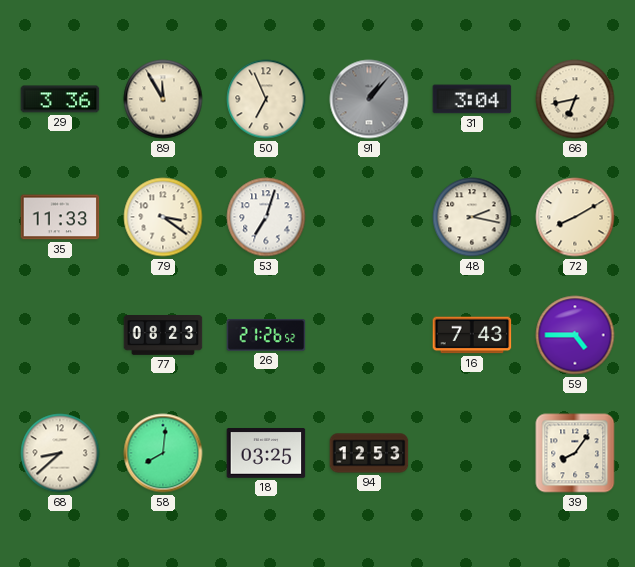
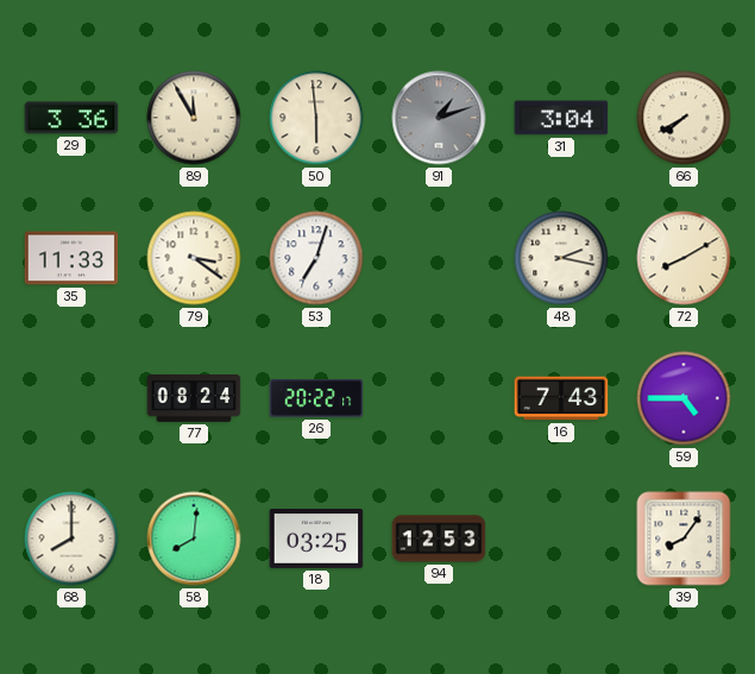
50: 6:56 -> 5:59 (316, 118)
91: 1:07 -> 1:12 (439, 118)
66: 6:43 -> 7:40 (684, 118)
77: 08:23 -> 08:24 (194, 399)
26: 21:26 -> 20:22 (316, 398)
68: 8:38 -> 8:00 (71, 538)
